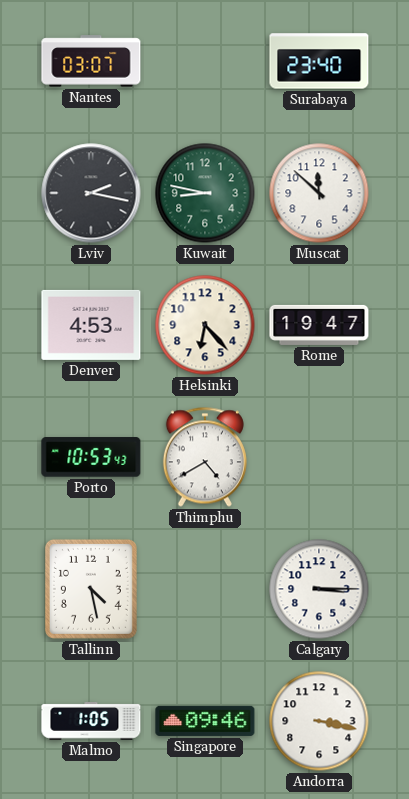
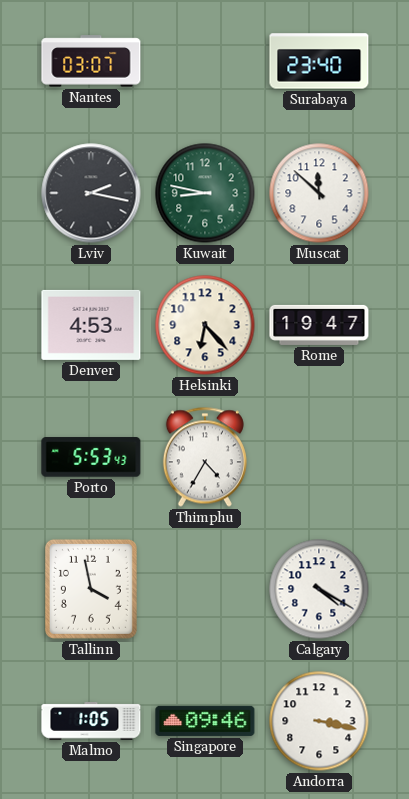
Porto: 10:53 -> 5:53 (91, 457)
Thimphu: 4:40 -> 4:35 (205, 457)
Tallinn: 4:28 -> 3:58 (91, 589)
Calgary: 3:15 -> 4:20 (319, 589)
